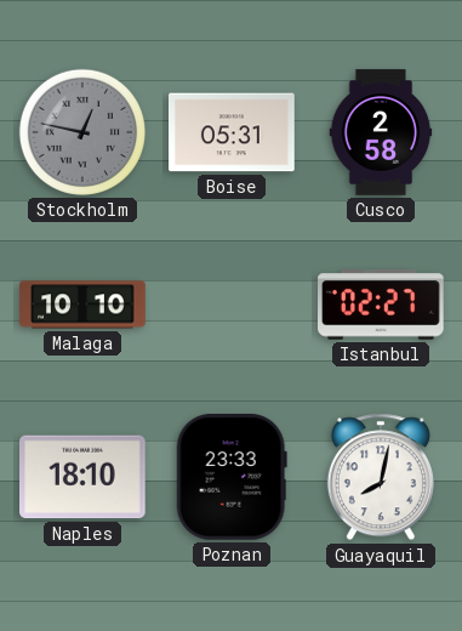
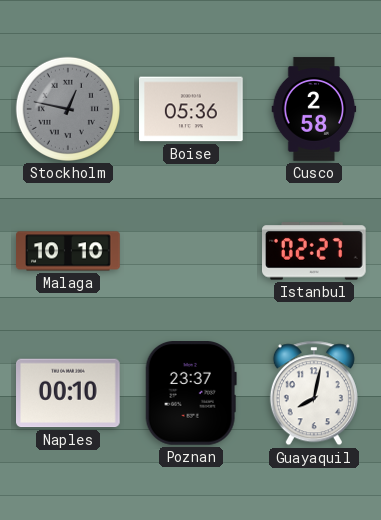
Boise: 05:31 -> 05:36 (191, 109)
Naples: 18:10 -> 00:10 (69, 393)
Poznan: 23:33 -> 23:37 (191, 394)
